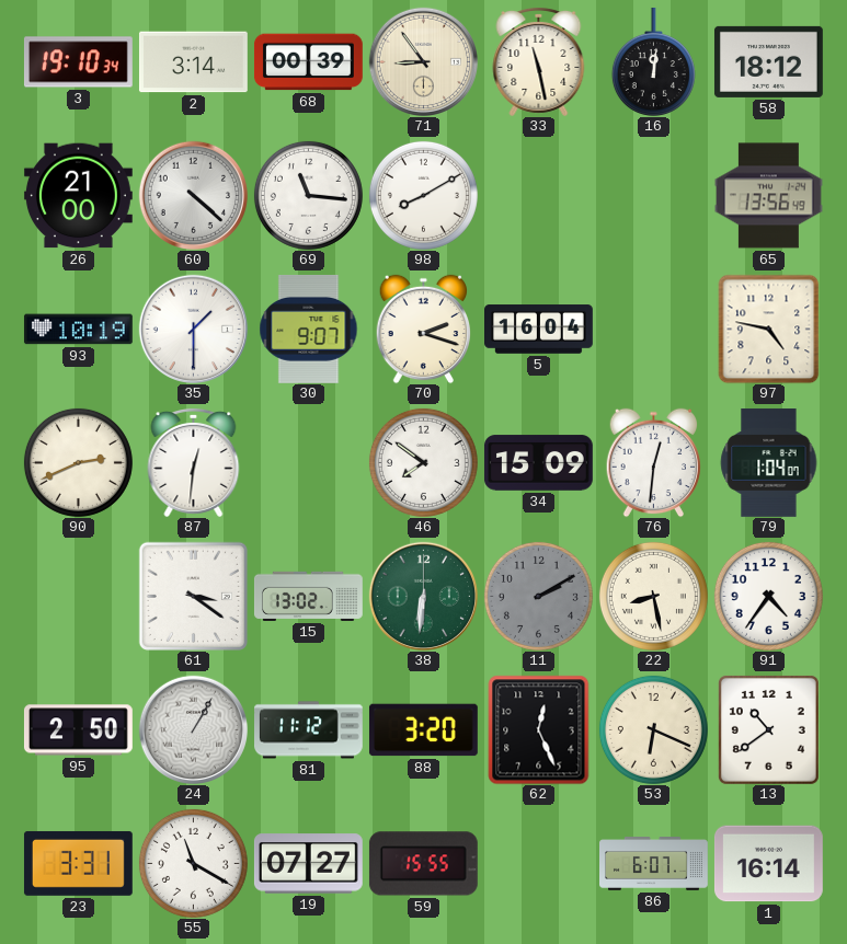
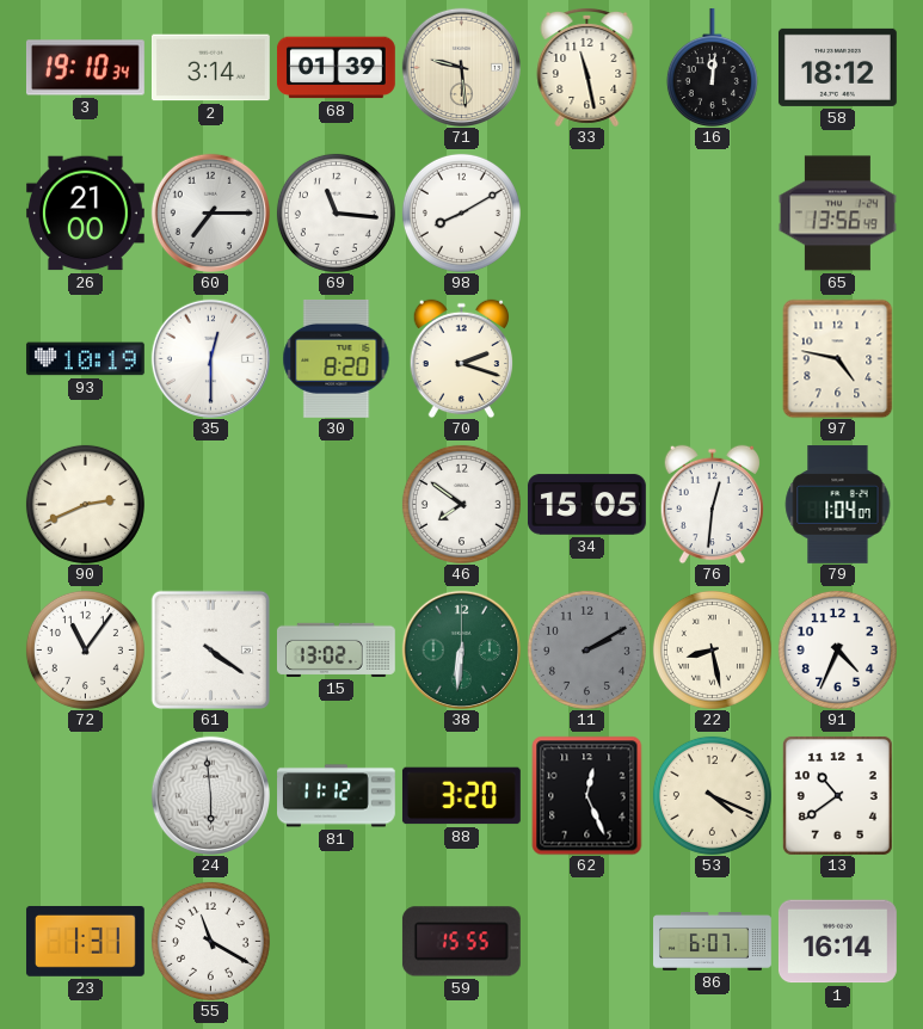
68: 00:39 -> 01:39 (336, 68)
71: 8:54 -> 9:29 (461, 67)
60: 4:22 -> 7:15 (210, 212)
35: 1:30 -> 12:30 (210, 358)
30: 9:07 -> 8:20 (337, 358)
5: 16:04 -> none (539, 330)
87: 12:31 -> none (194, 462)
34: 15:09 -> 15:05 (586, 505)
72: none -> 11:06 (85, 649)
61: 3:21 -> 4:21 (210, 649)
91: 4:36 -> 4:34 (837, 649)
95: 2:50 -> none (78, 730)
24: 1:05 -> 5:59 (210, 795)
53: 6:19 -> 4:19 (712, 795)
23: 3:31 -> 1:31 (85, 941)
19: 07:27 -> none (308, 864)
